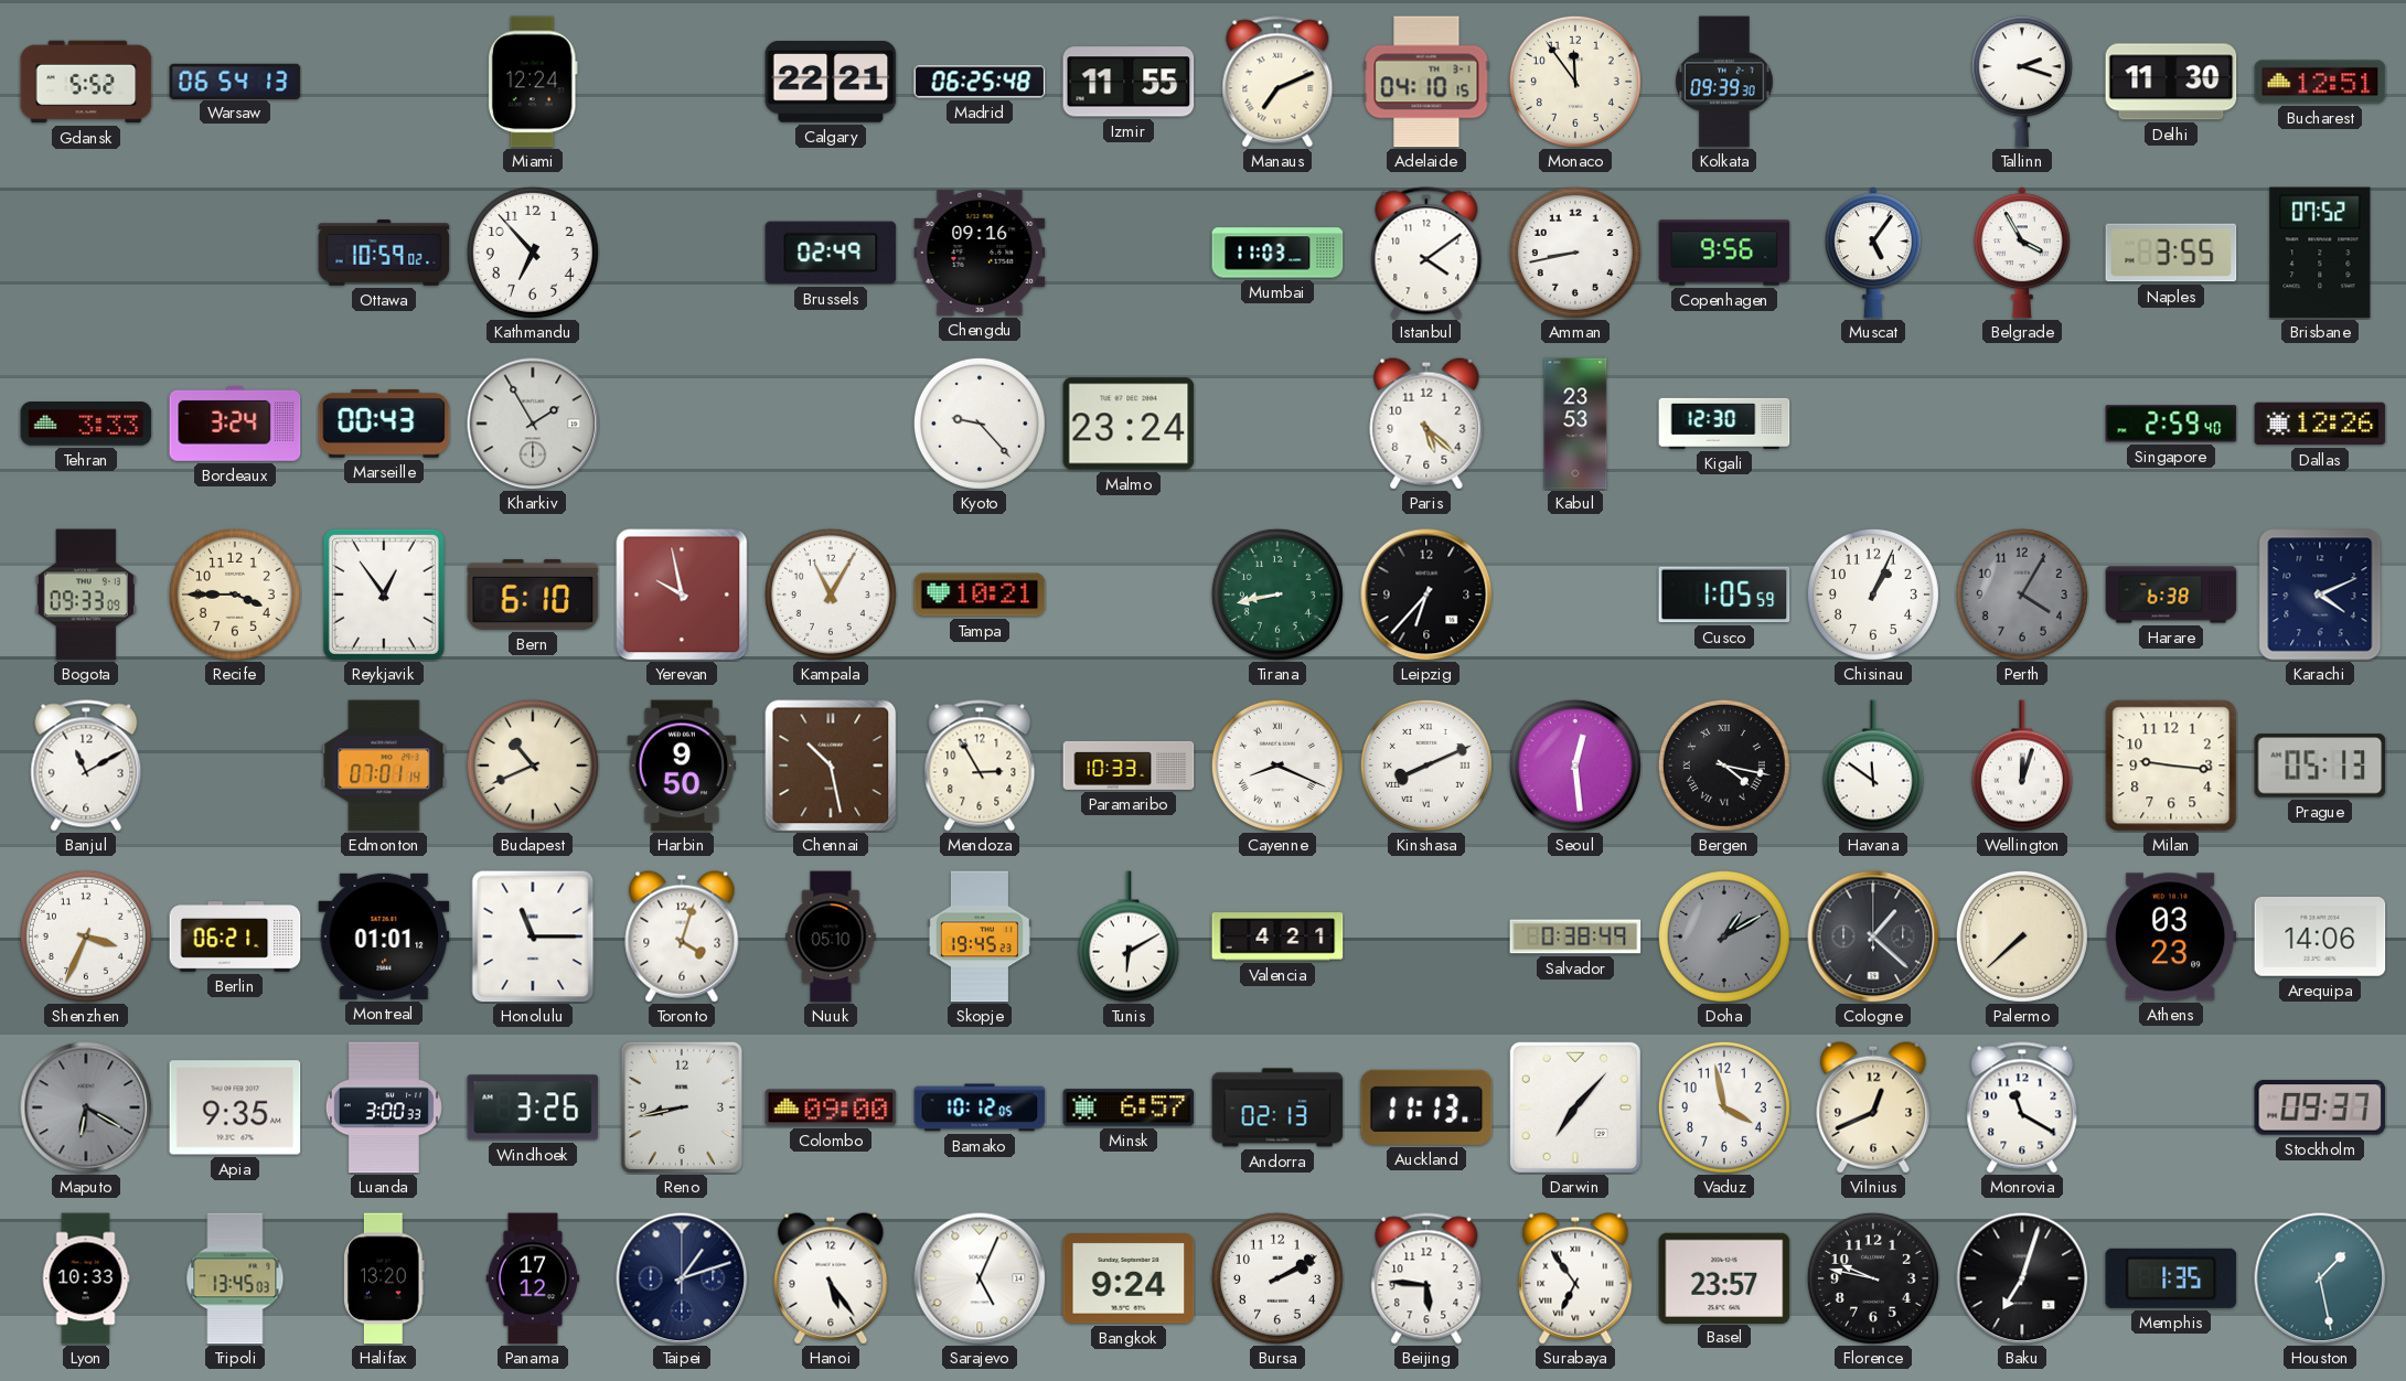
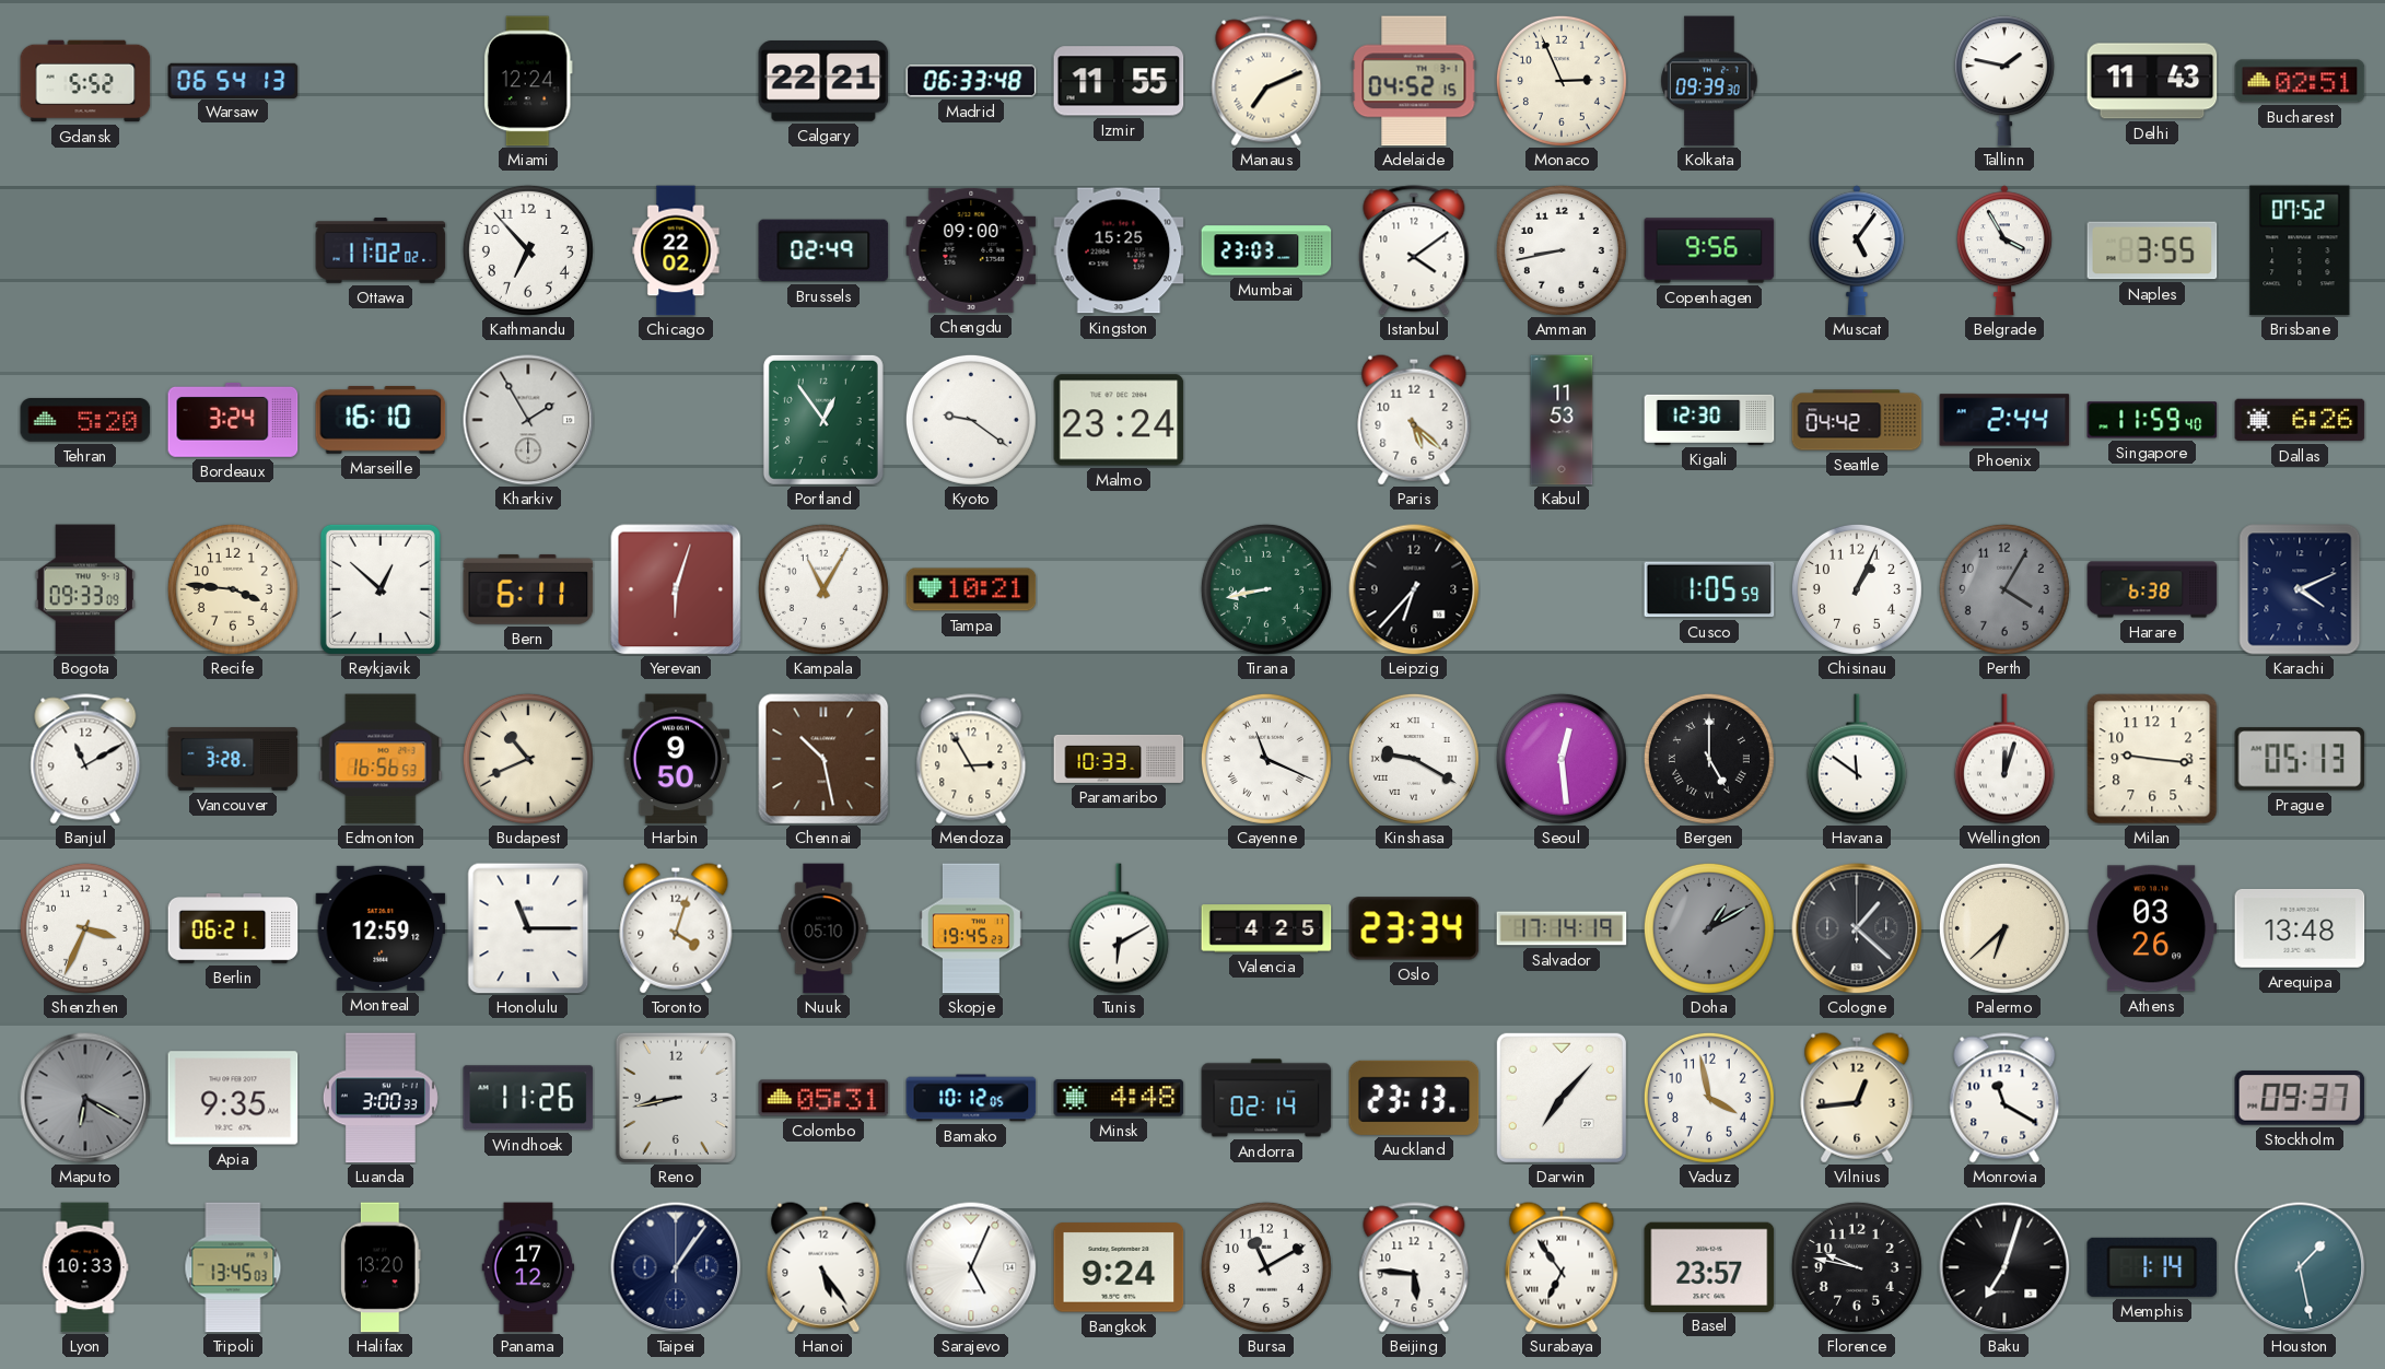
Madrid: 06:25 -> 06:33 (971, 81)
Adelaide: 04:10 -> 04:52 (1414, 81)
Monaco: 11:54 -> 2:56 (1562, 81)
Tallinn: 2:18 -> 1:47 (2004, 81)
Delhi: 11:30 -> 11:43 (2152, 81)
Bucharest: 12:51 -> 02:51 (2300, 81)
Ottawa: 10:59 -> 11:02 (381, 250)
Chicago: none -> 22:02 (676, 250)
Chengdu: 09:16 -> 09:00 (971, 250)
Kingston: none -> 15:25 (1119, 250)
Mumbai: 11:03 -> 23:03 (1266, 250)
Tehran: 3:33 -> 5:20 (85, 420)
Marseille: 00:43 -> 16:10 (381, 420)
Portland: none -> 12:54 (823, 420)
Kyoto: 9:23 -> 9:21 (971, 420)
Kabul: 23:53 -> 11:53 (1562, 420)
Seattle: none -> 04:42 (1857, 420)
Phoenix: none -> 2:44 (2004, 420)
Singapore: 2:59 -> 11:59 (2152, 420)
Dallas: 12:26 -> 6:26 (2300, 420)
Recife: 3:45 -> 3:46 (233, 589)
Reykjavik: 12:54 -> 12:52 (381, 589)
Bern: 6:10 -> 6:11 (528, 589)
Yerevan: 9:58 -> 6:03 (676, 589)
Vancouver: none -> 3:28 (233, 759)
Edmonton: 07:01 -> 16:56 (381, 759)
Cayenne: 8:19 -> 11:19 (1266, 759)
Kinshasa: 8:11 -> 9:20 (1414, 759)
Bergen: 4:17 -> 5:00 (1709, 759)
Montreal: 01:01 -> 12:59 (381, 928)
Valencia: 4:21 -> 4:25 (1266, 928)
Oslo: none -> 23:34 (1414, 928)
Salvador: 0:38 -> 17:14 (1562, 928)
Palermo: 7:38 -> 6:38 (2004, 928)
Athens: 03:23 -> 03:26 (2152, 928)
Arequipa: 14:06 -> 13:48 (2300, 929)
Windhoek: 3:26 -> 11:26 (528, 1098)
Colombo: 09:00 -> 05:31 (823, 1098)
Minsk: 6:57 -> 4:48 (1119, 1098)
Andorra: 02:13 -> 02:14 (1266, 1098)
Auckland: 11:13 -> 23:13 (1414, 1098)
Vilnius: 12:41 -> 12:44 (1857, 1098)
Taipei: 1:12 -> 1:06 (676, 1267)
Bursa: 2:10 -> 11:10 (1266, 1267)
Memphis: 1:35 -> 1:14 (2152, 1267)
